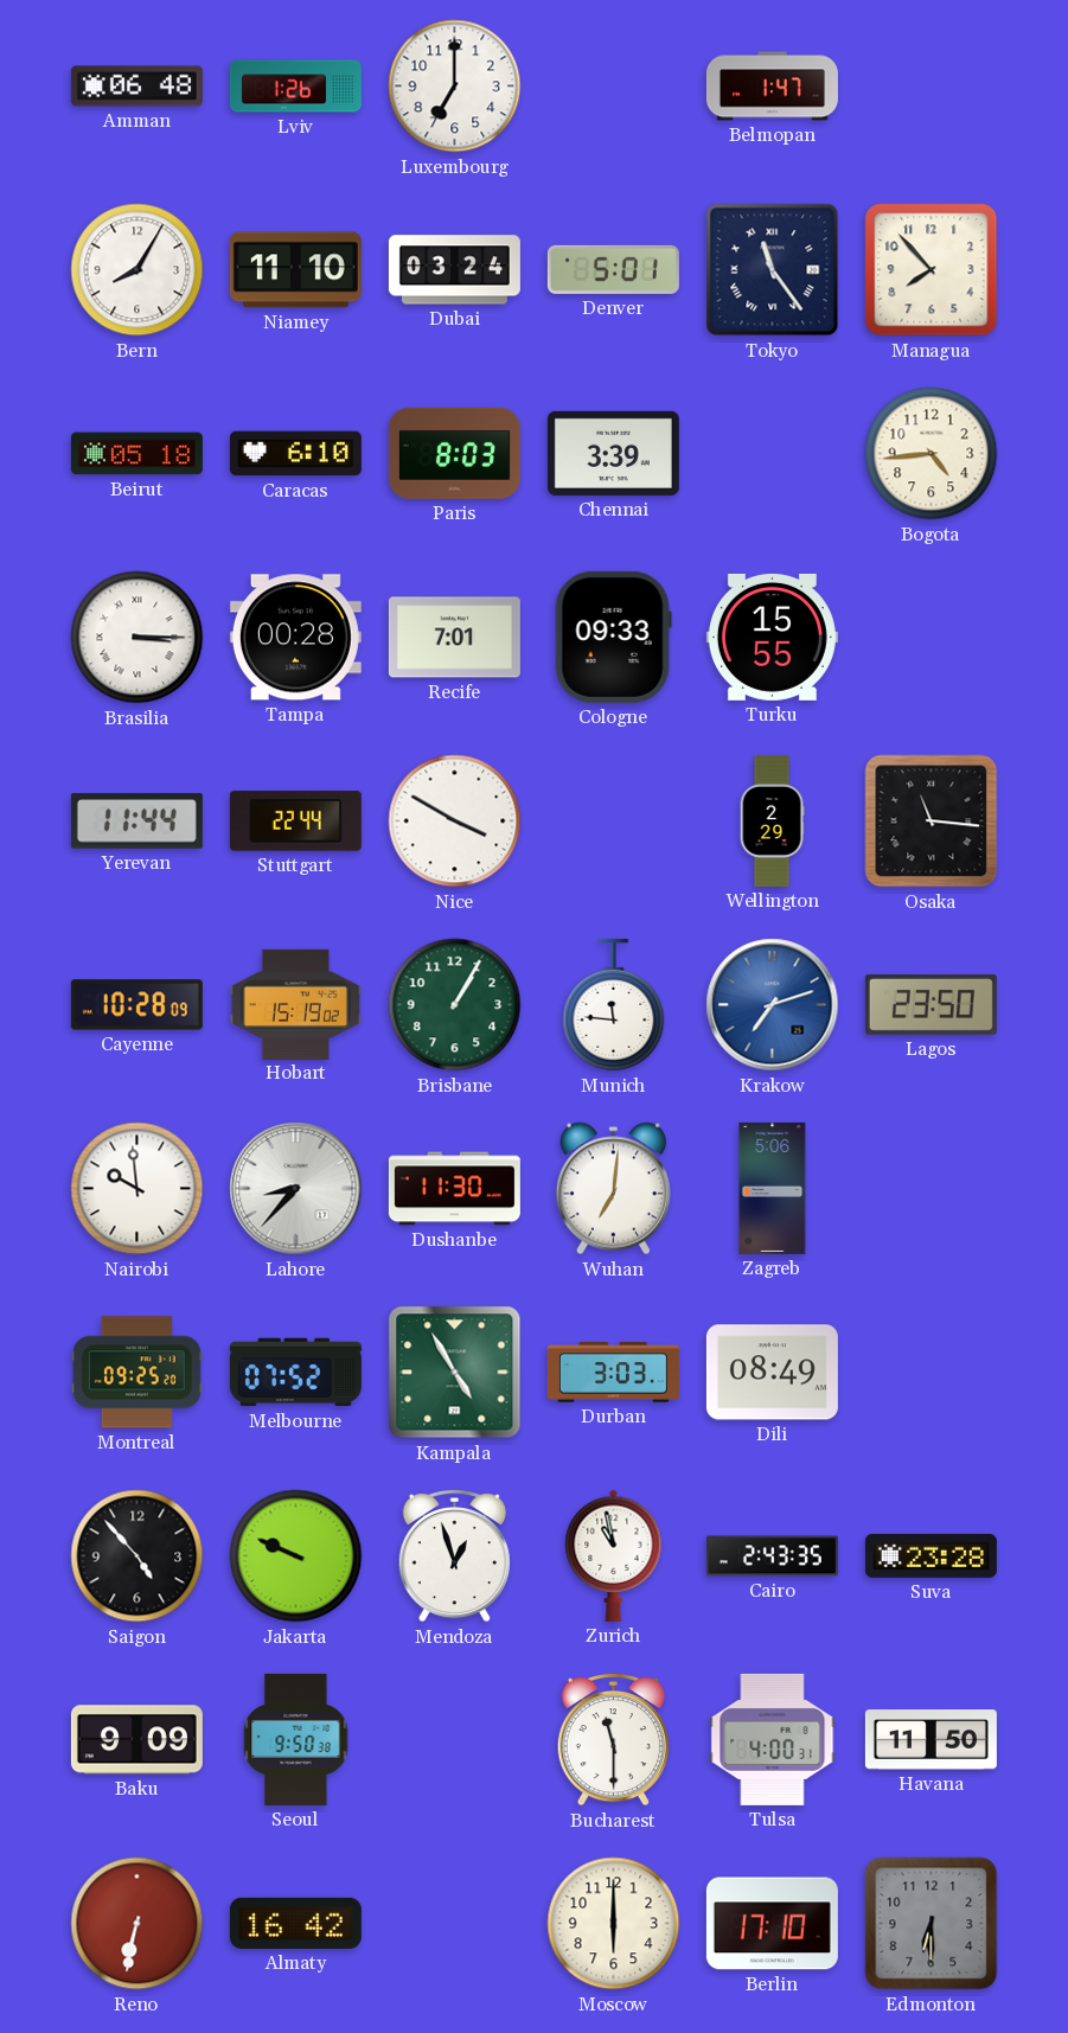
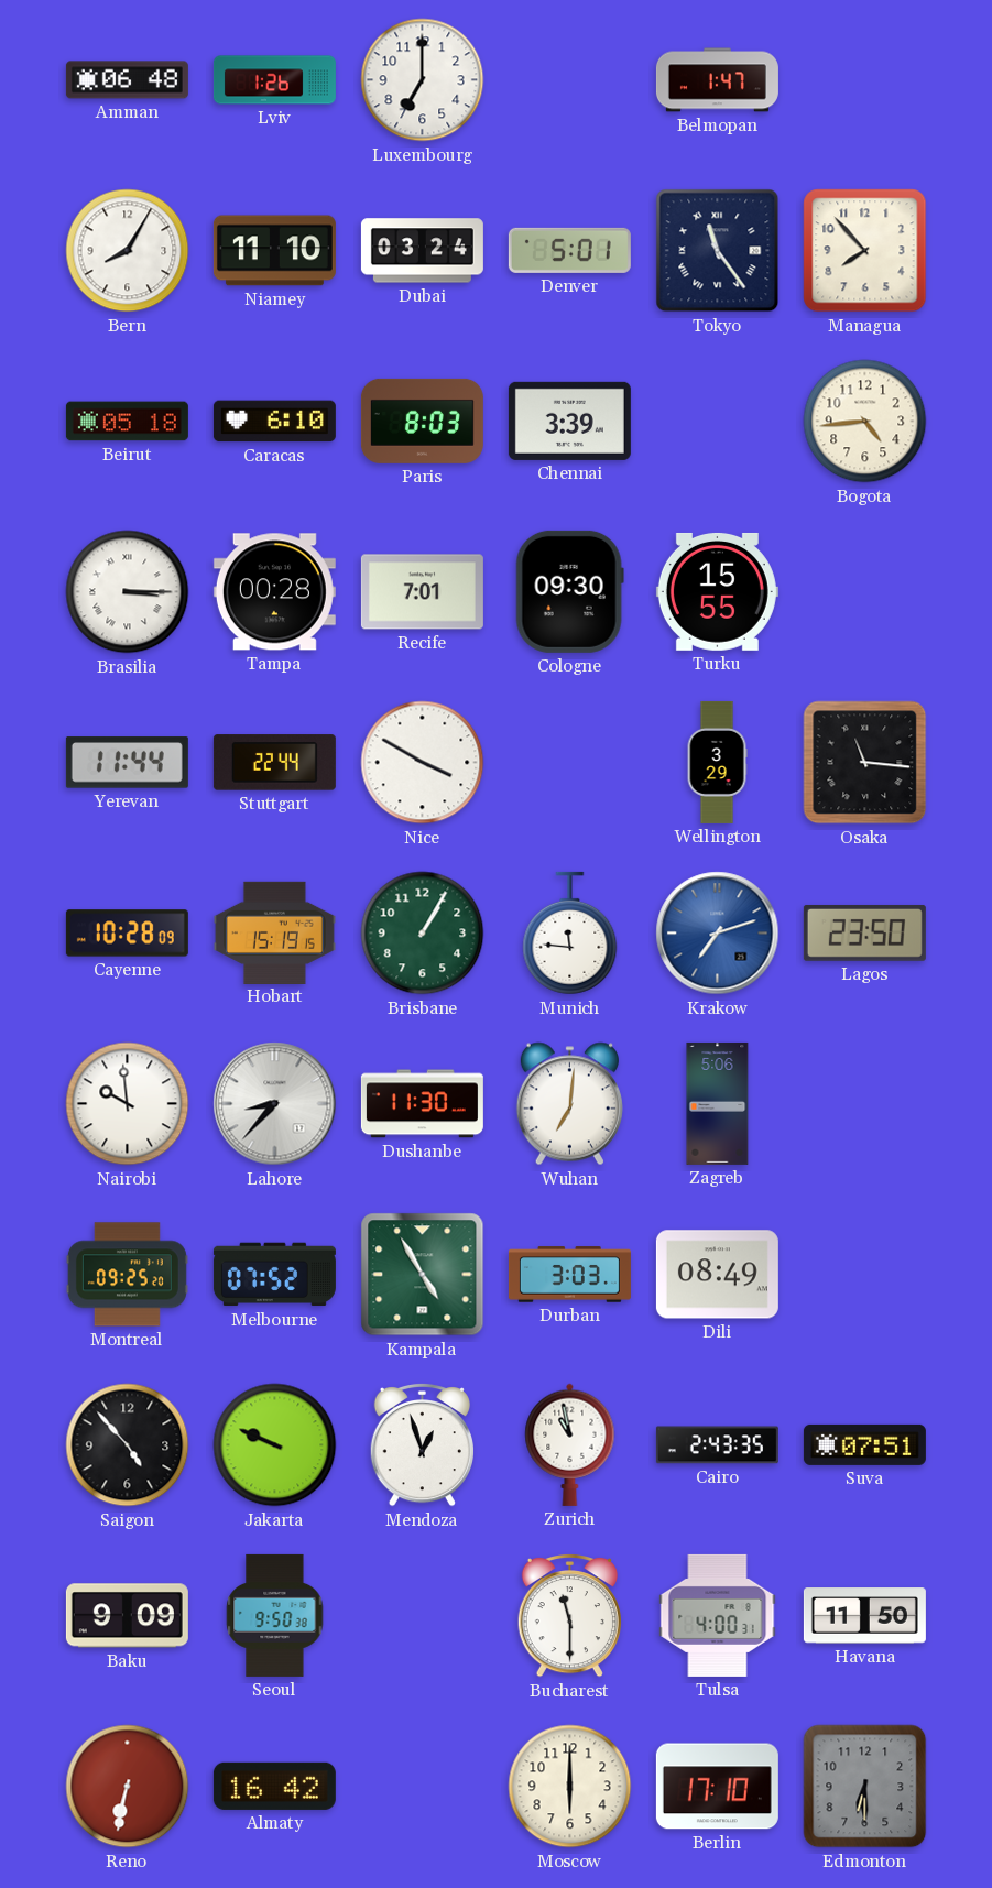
Cologne: 09:33 -> 09:30 (569, 591)
Wellington: 2:29 -> 3:29 (717, 762)
Hobart: 15:19:02 -> 15:19:15 (274, 932)
Suva: 23:28 -> 07:51 (864, 1444)
